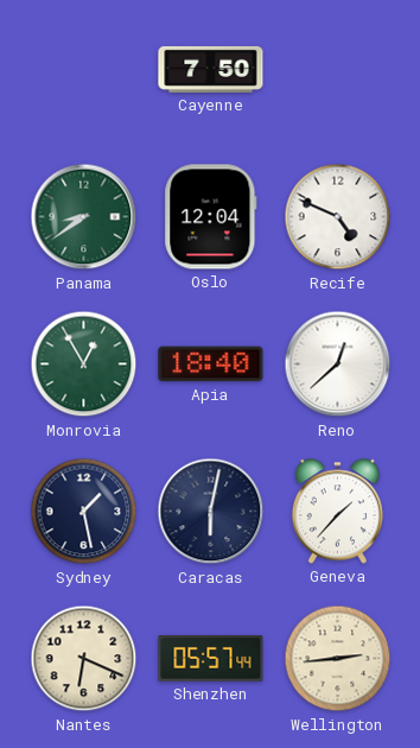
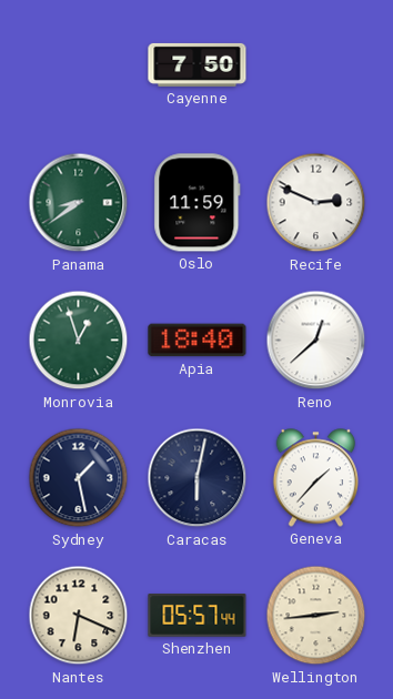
Oslo: 12:04 -> 11:59 (198, 203)
Recife: 4:49 -> 2:49 (316, 203)
Monrovia: 12:55 -> 12:57 (79, 341)
